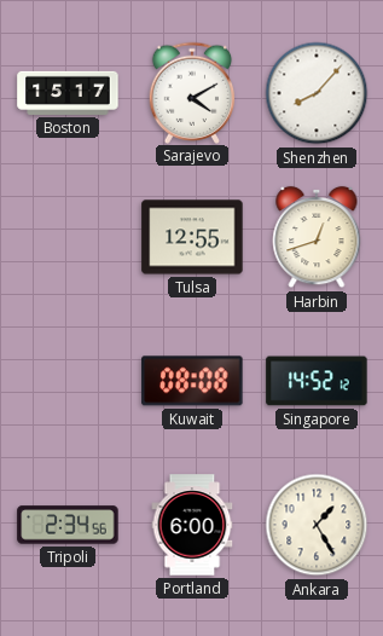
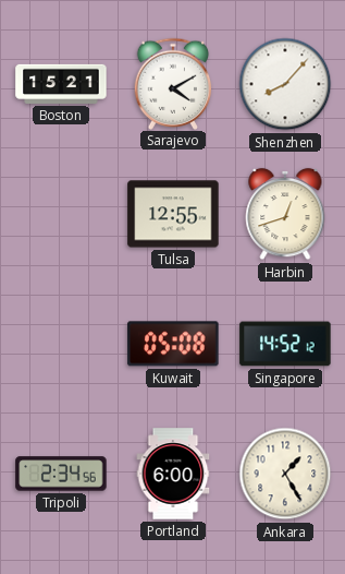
Boston: 15:17 -> 15:21 (61, 84)
Kuwait: 08:08 -> 05:08 (173, 344)
